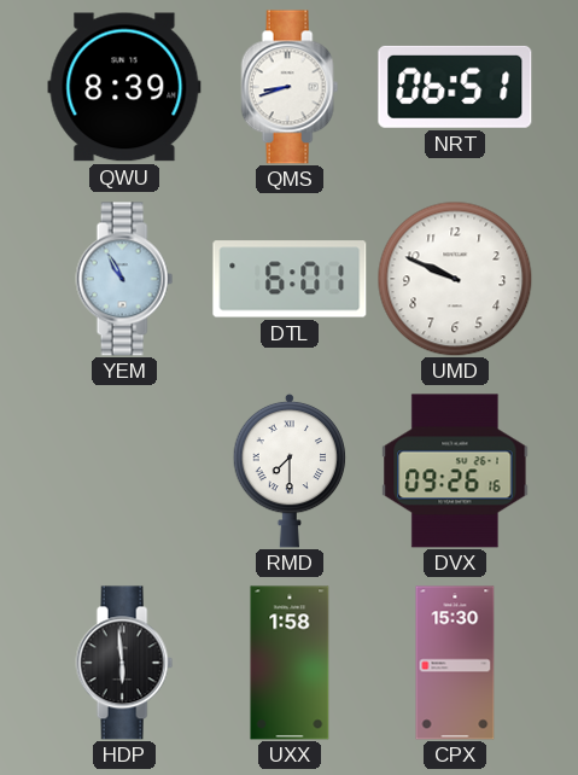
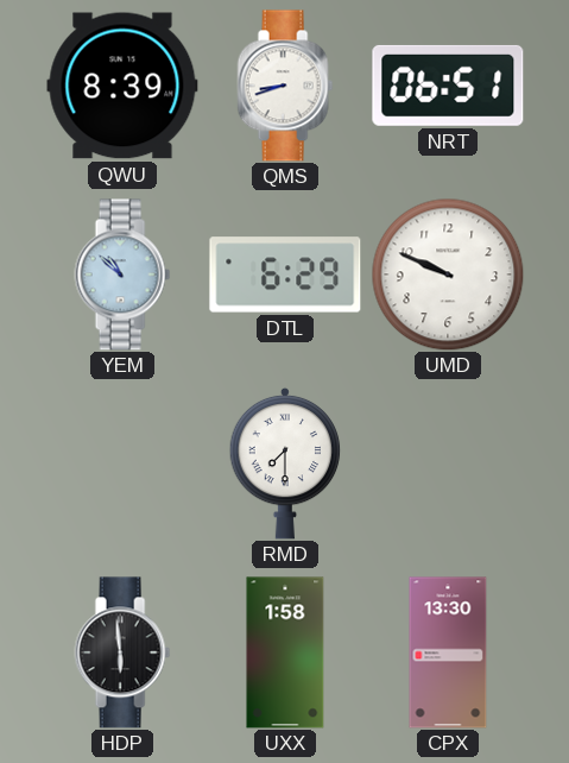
YEM: 10:55 -> 10:52 (122, 275)
DTL: 6:01 -> 6:29 (285, 275)
DVX: 09:26 -> none (455, 471)
CPX: 15:30 -> 13:30 (448, 652)
